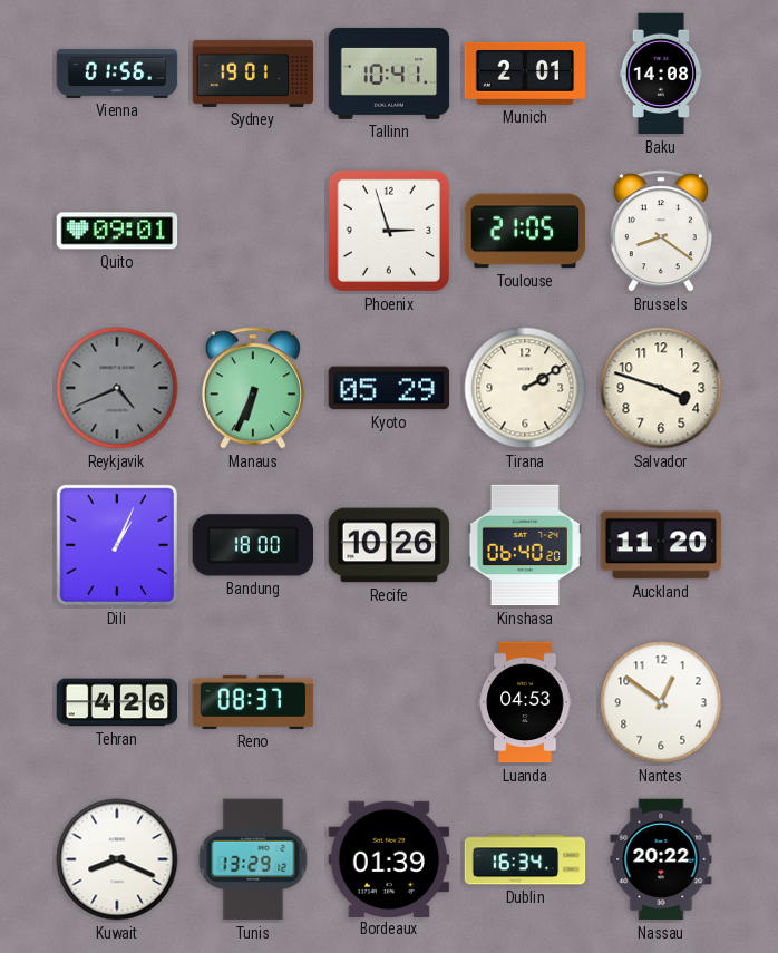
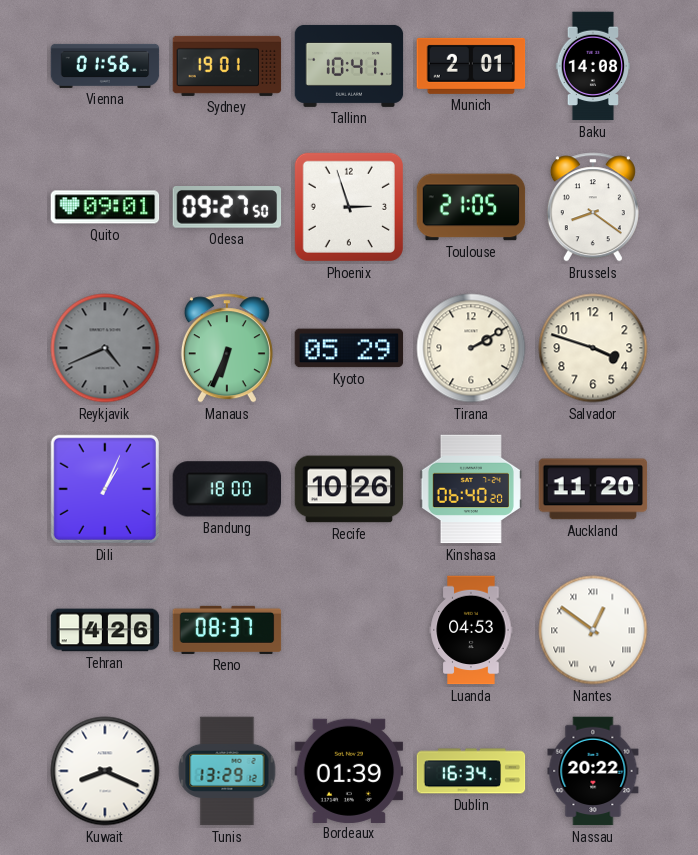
Odesa: none -> 09:27 (227, 208)
Nantes numerals: Arabic -> Roman (593, 630)
